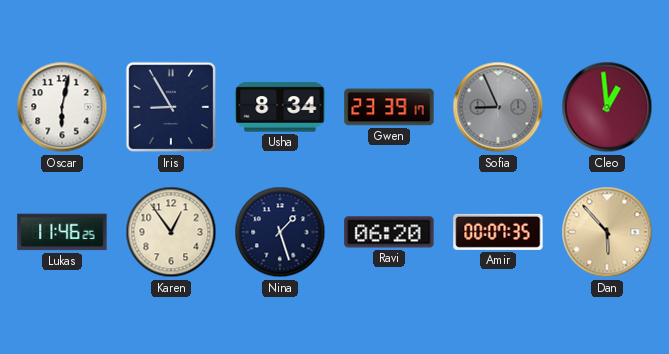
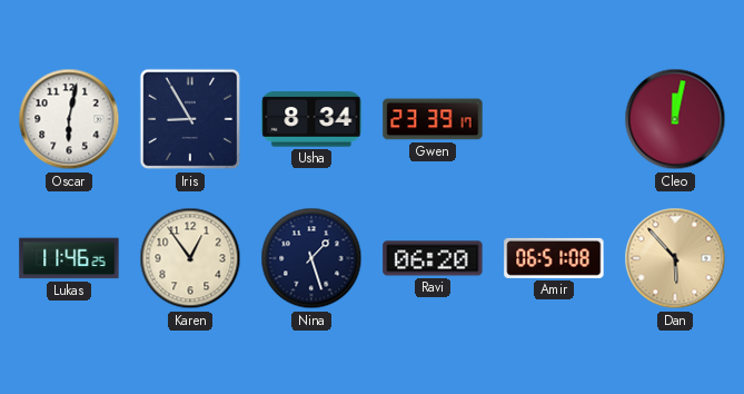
Sofia: 8:56 -> none (498, 107)
Cleo: 12:59 -> 12:02 (675, 119)
Amir: 00:07 -> 06:51 (554, 258)
